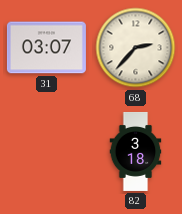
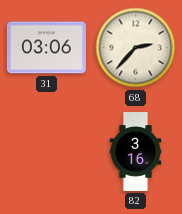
31: 03:07 -> 03:06 (46, 48)
82: 3:18 -> 3:16 (136, 151)
